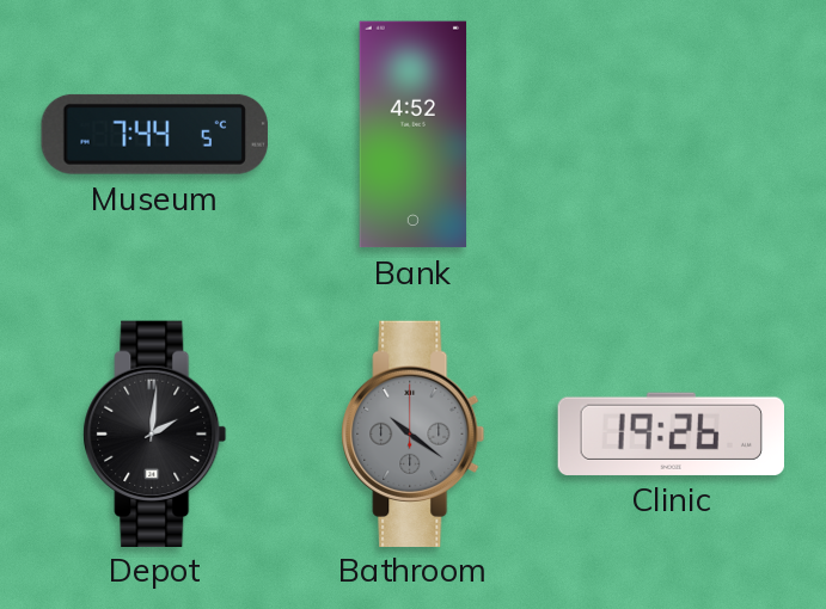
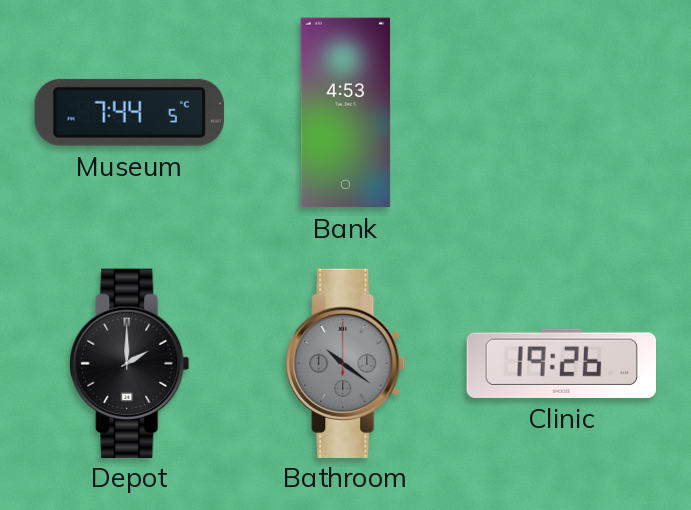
Bank: 4:52 -> 4:53 (346, 113)
Depot: 2:01 -> 2:00 (130, 363)
